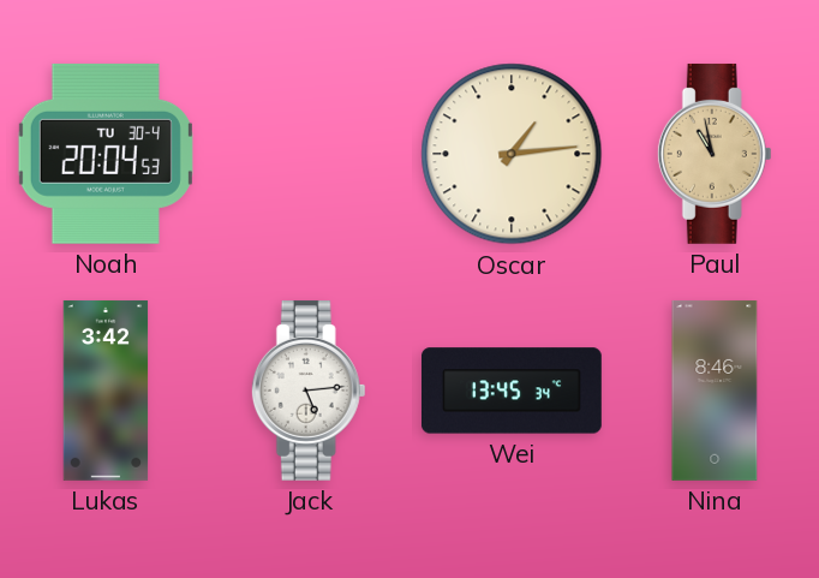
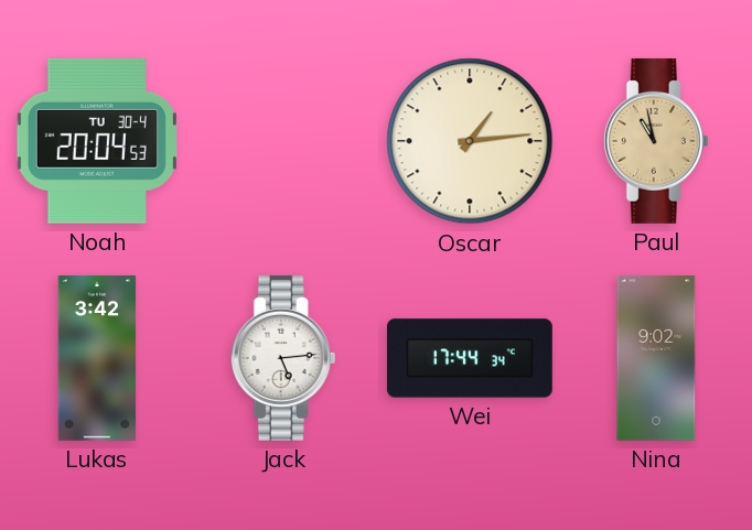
Wei: 13:45 -> 17:44 (470, 358)
Nina: 8:46 -> 9:02 (656, 358)
